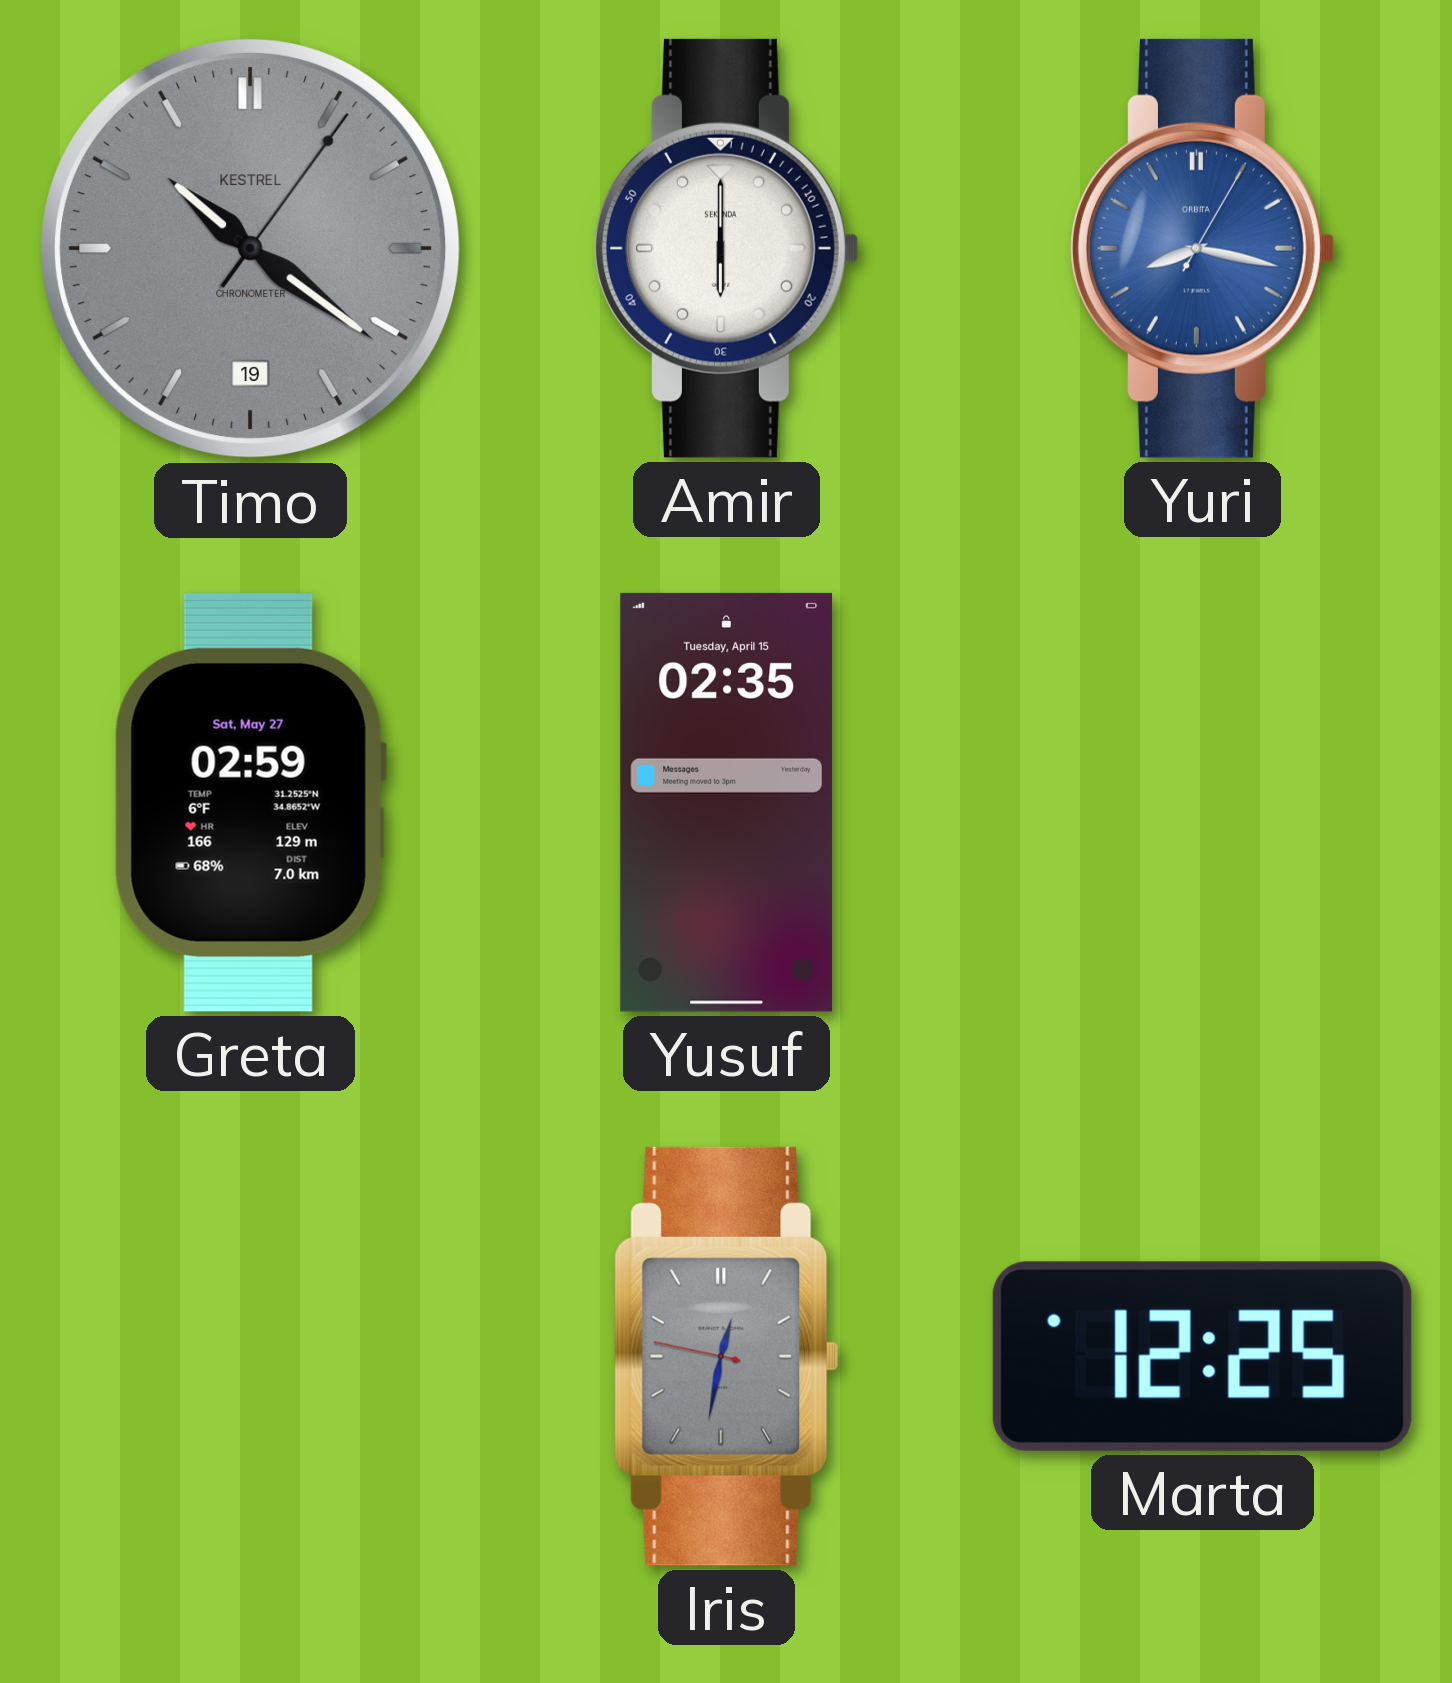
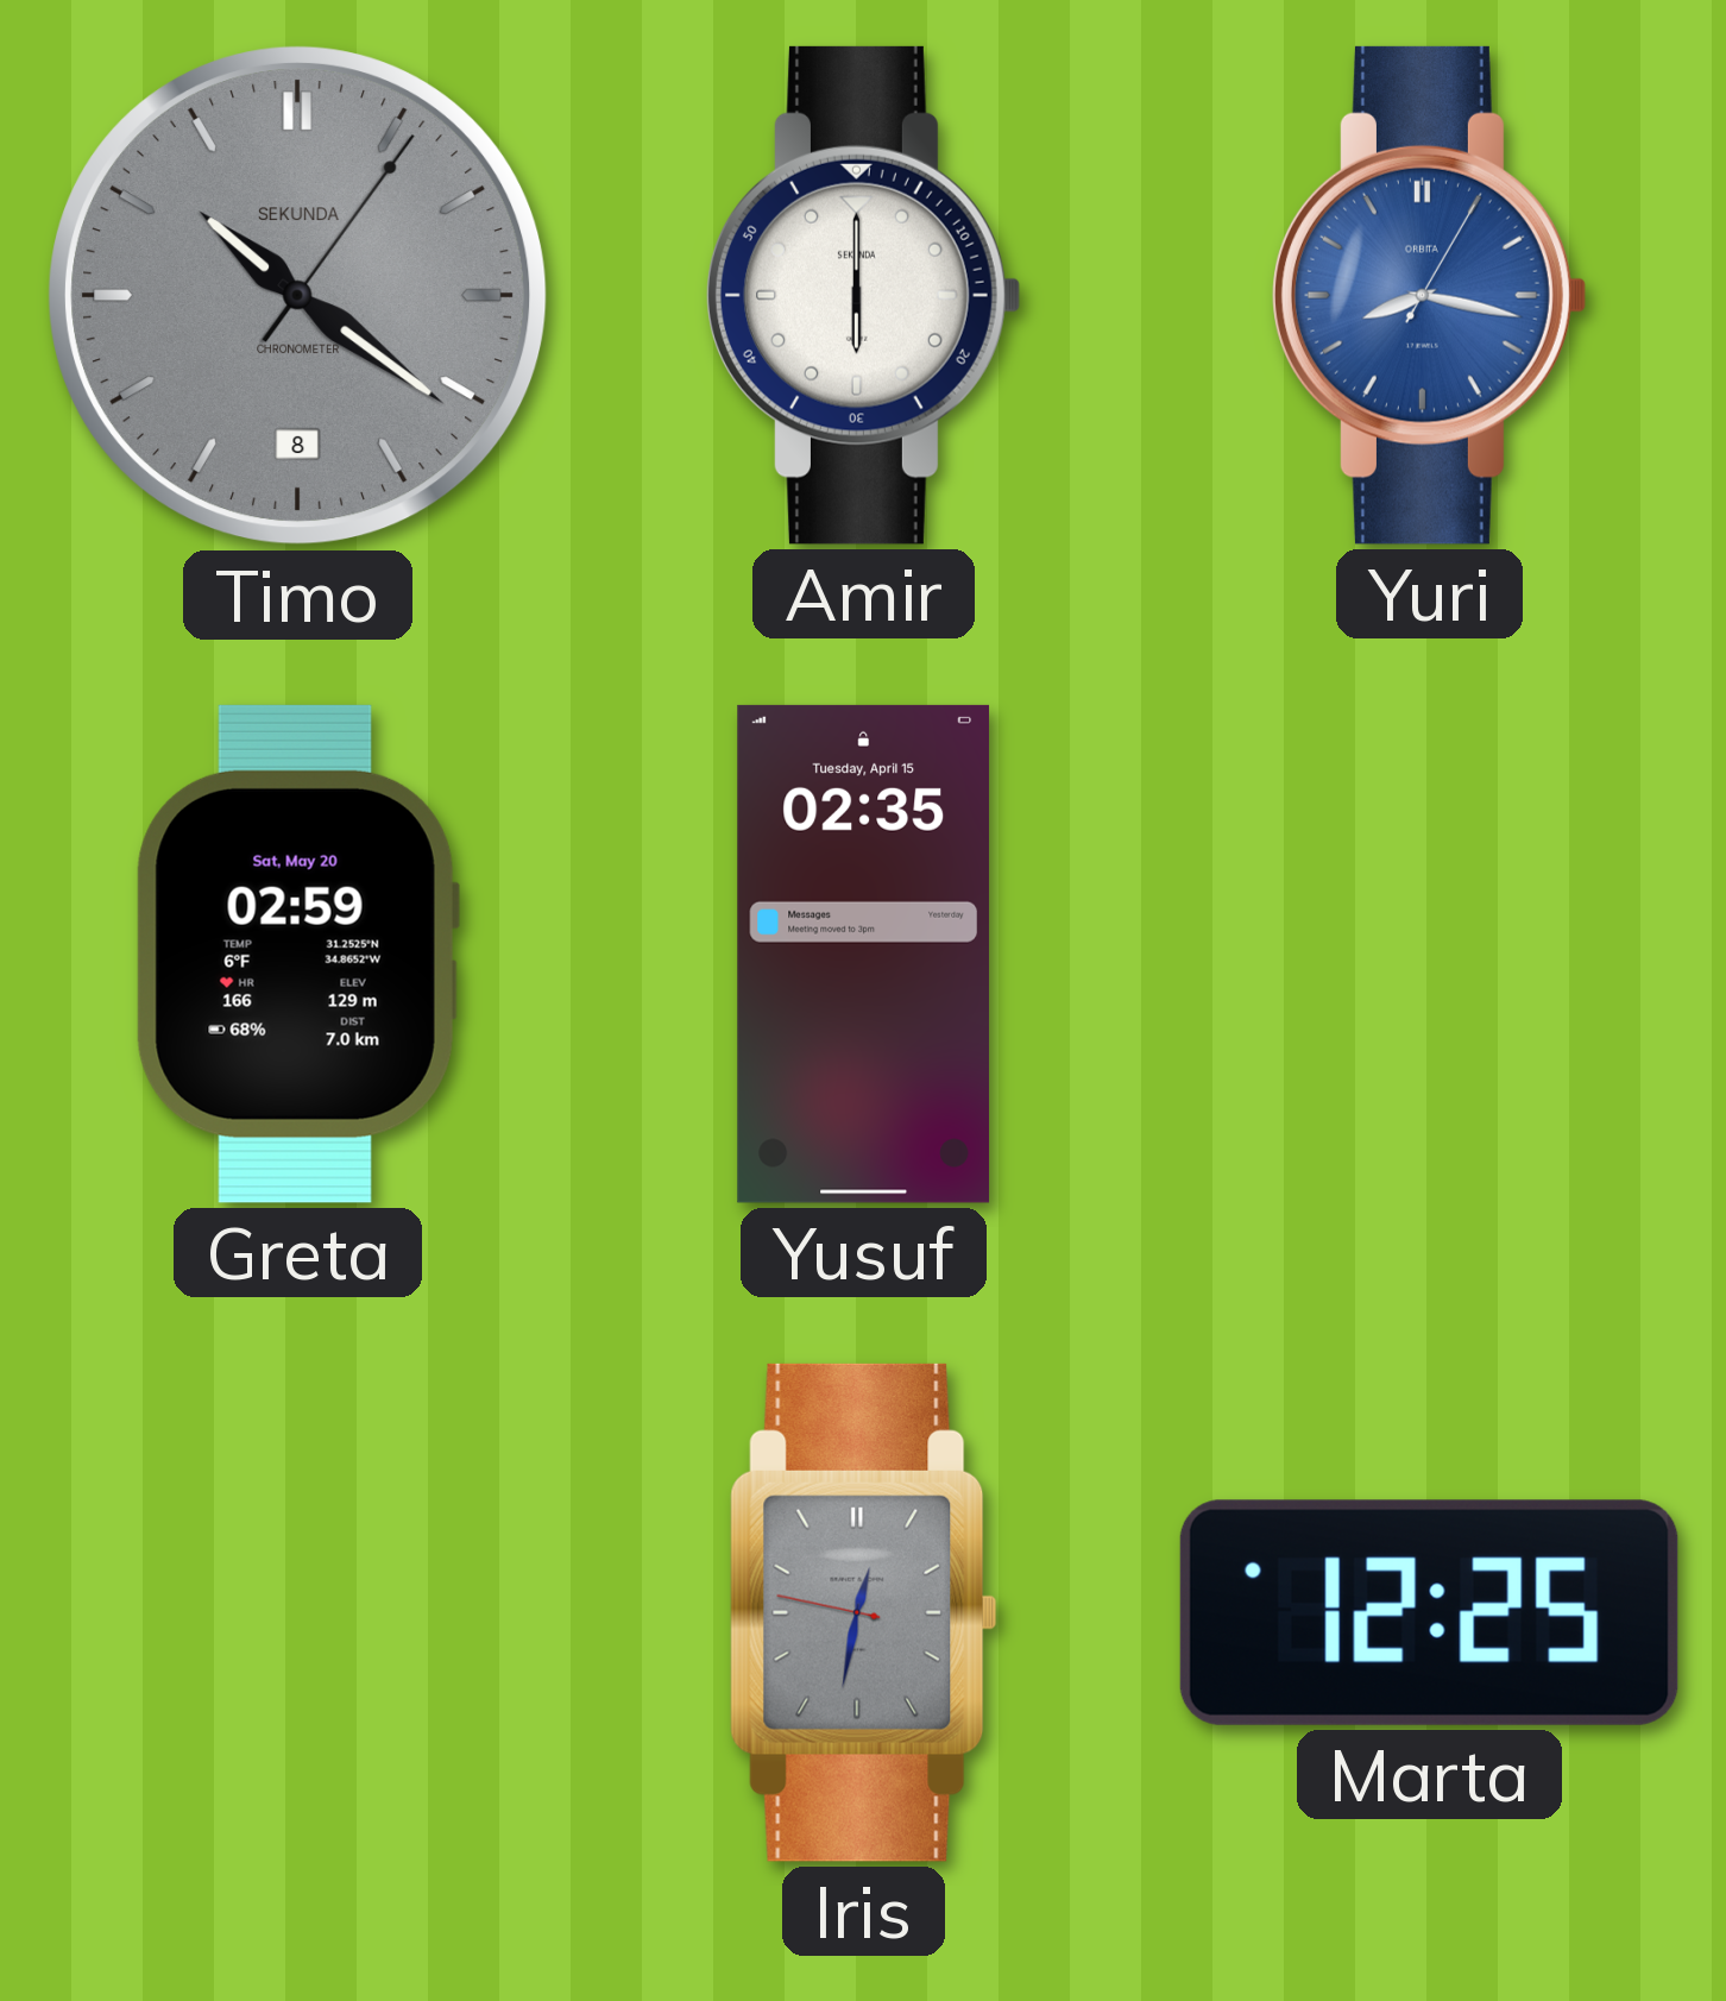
Timo date: 19 -> 8 (298, 296)
Timo brand: KESTREL -> SEKUNDA (298, 296)
Greta date: Sat, May 27 -> Sat, May 20 (297, 954)
